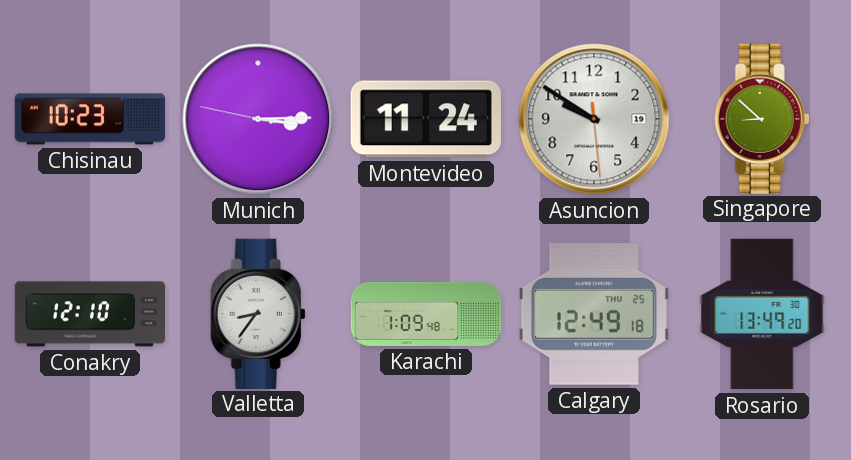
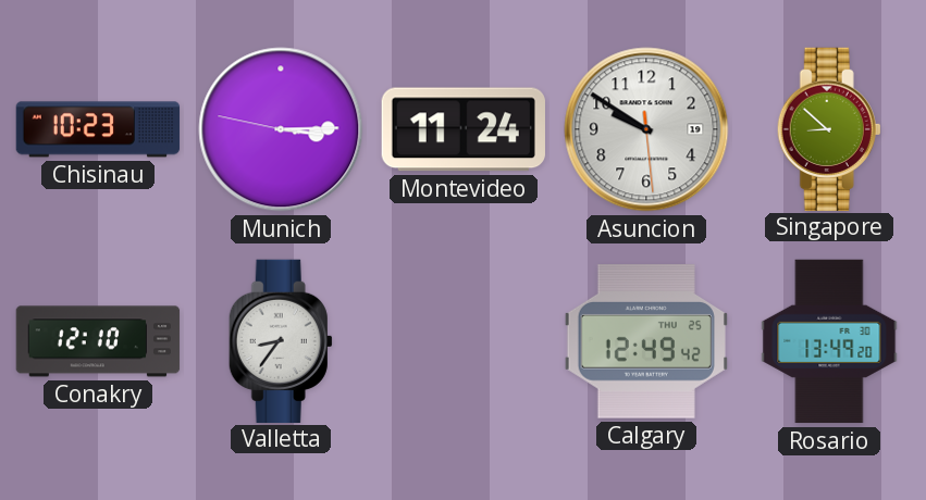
Karachi: 1:09 -> none (426, 314)
Calgary: 12:49:18 -> 12:49:42 (646, 341)
